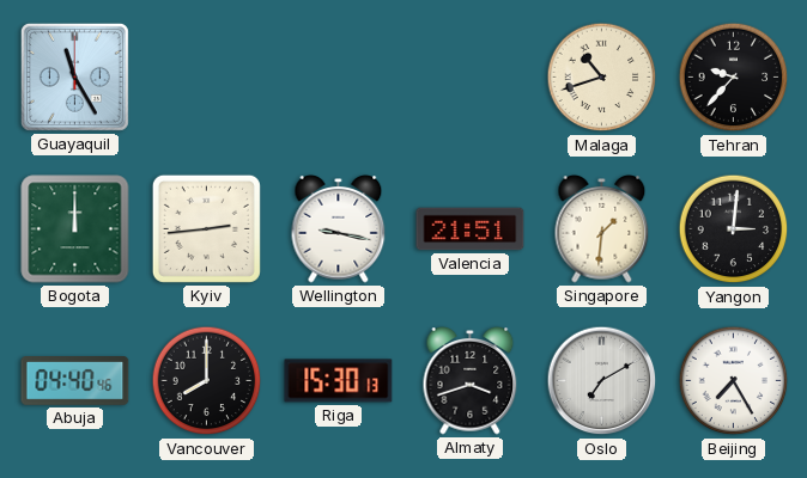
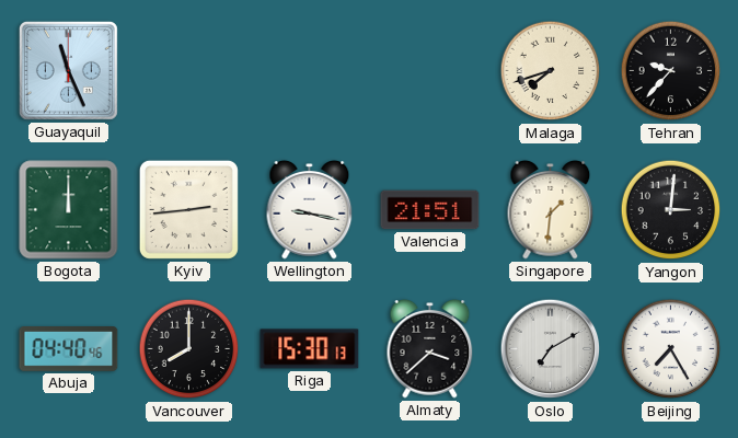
Guayaquil: 11:25 -> 11:26 (68, 70)
Malaga: 10:42 -> 7:42 (551, 71)
Almaty: 3:42 -> 3:38 (430, 349)
